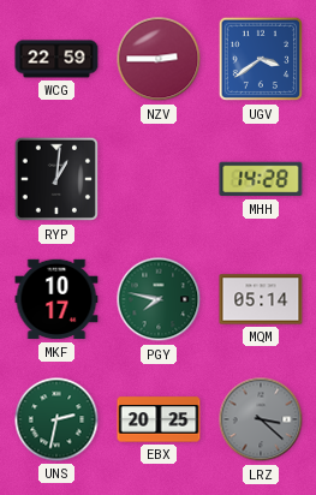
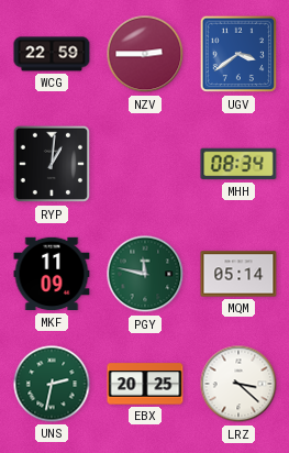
MHH: 14:28 -> 08:34 (238, 164)
MKF: 10:17 -> 11:09 (52, 274)
PGY: 7:47 -> 11:47 (145, 274)
LRZ dial: grey -> white (238, 384)
